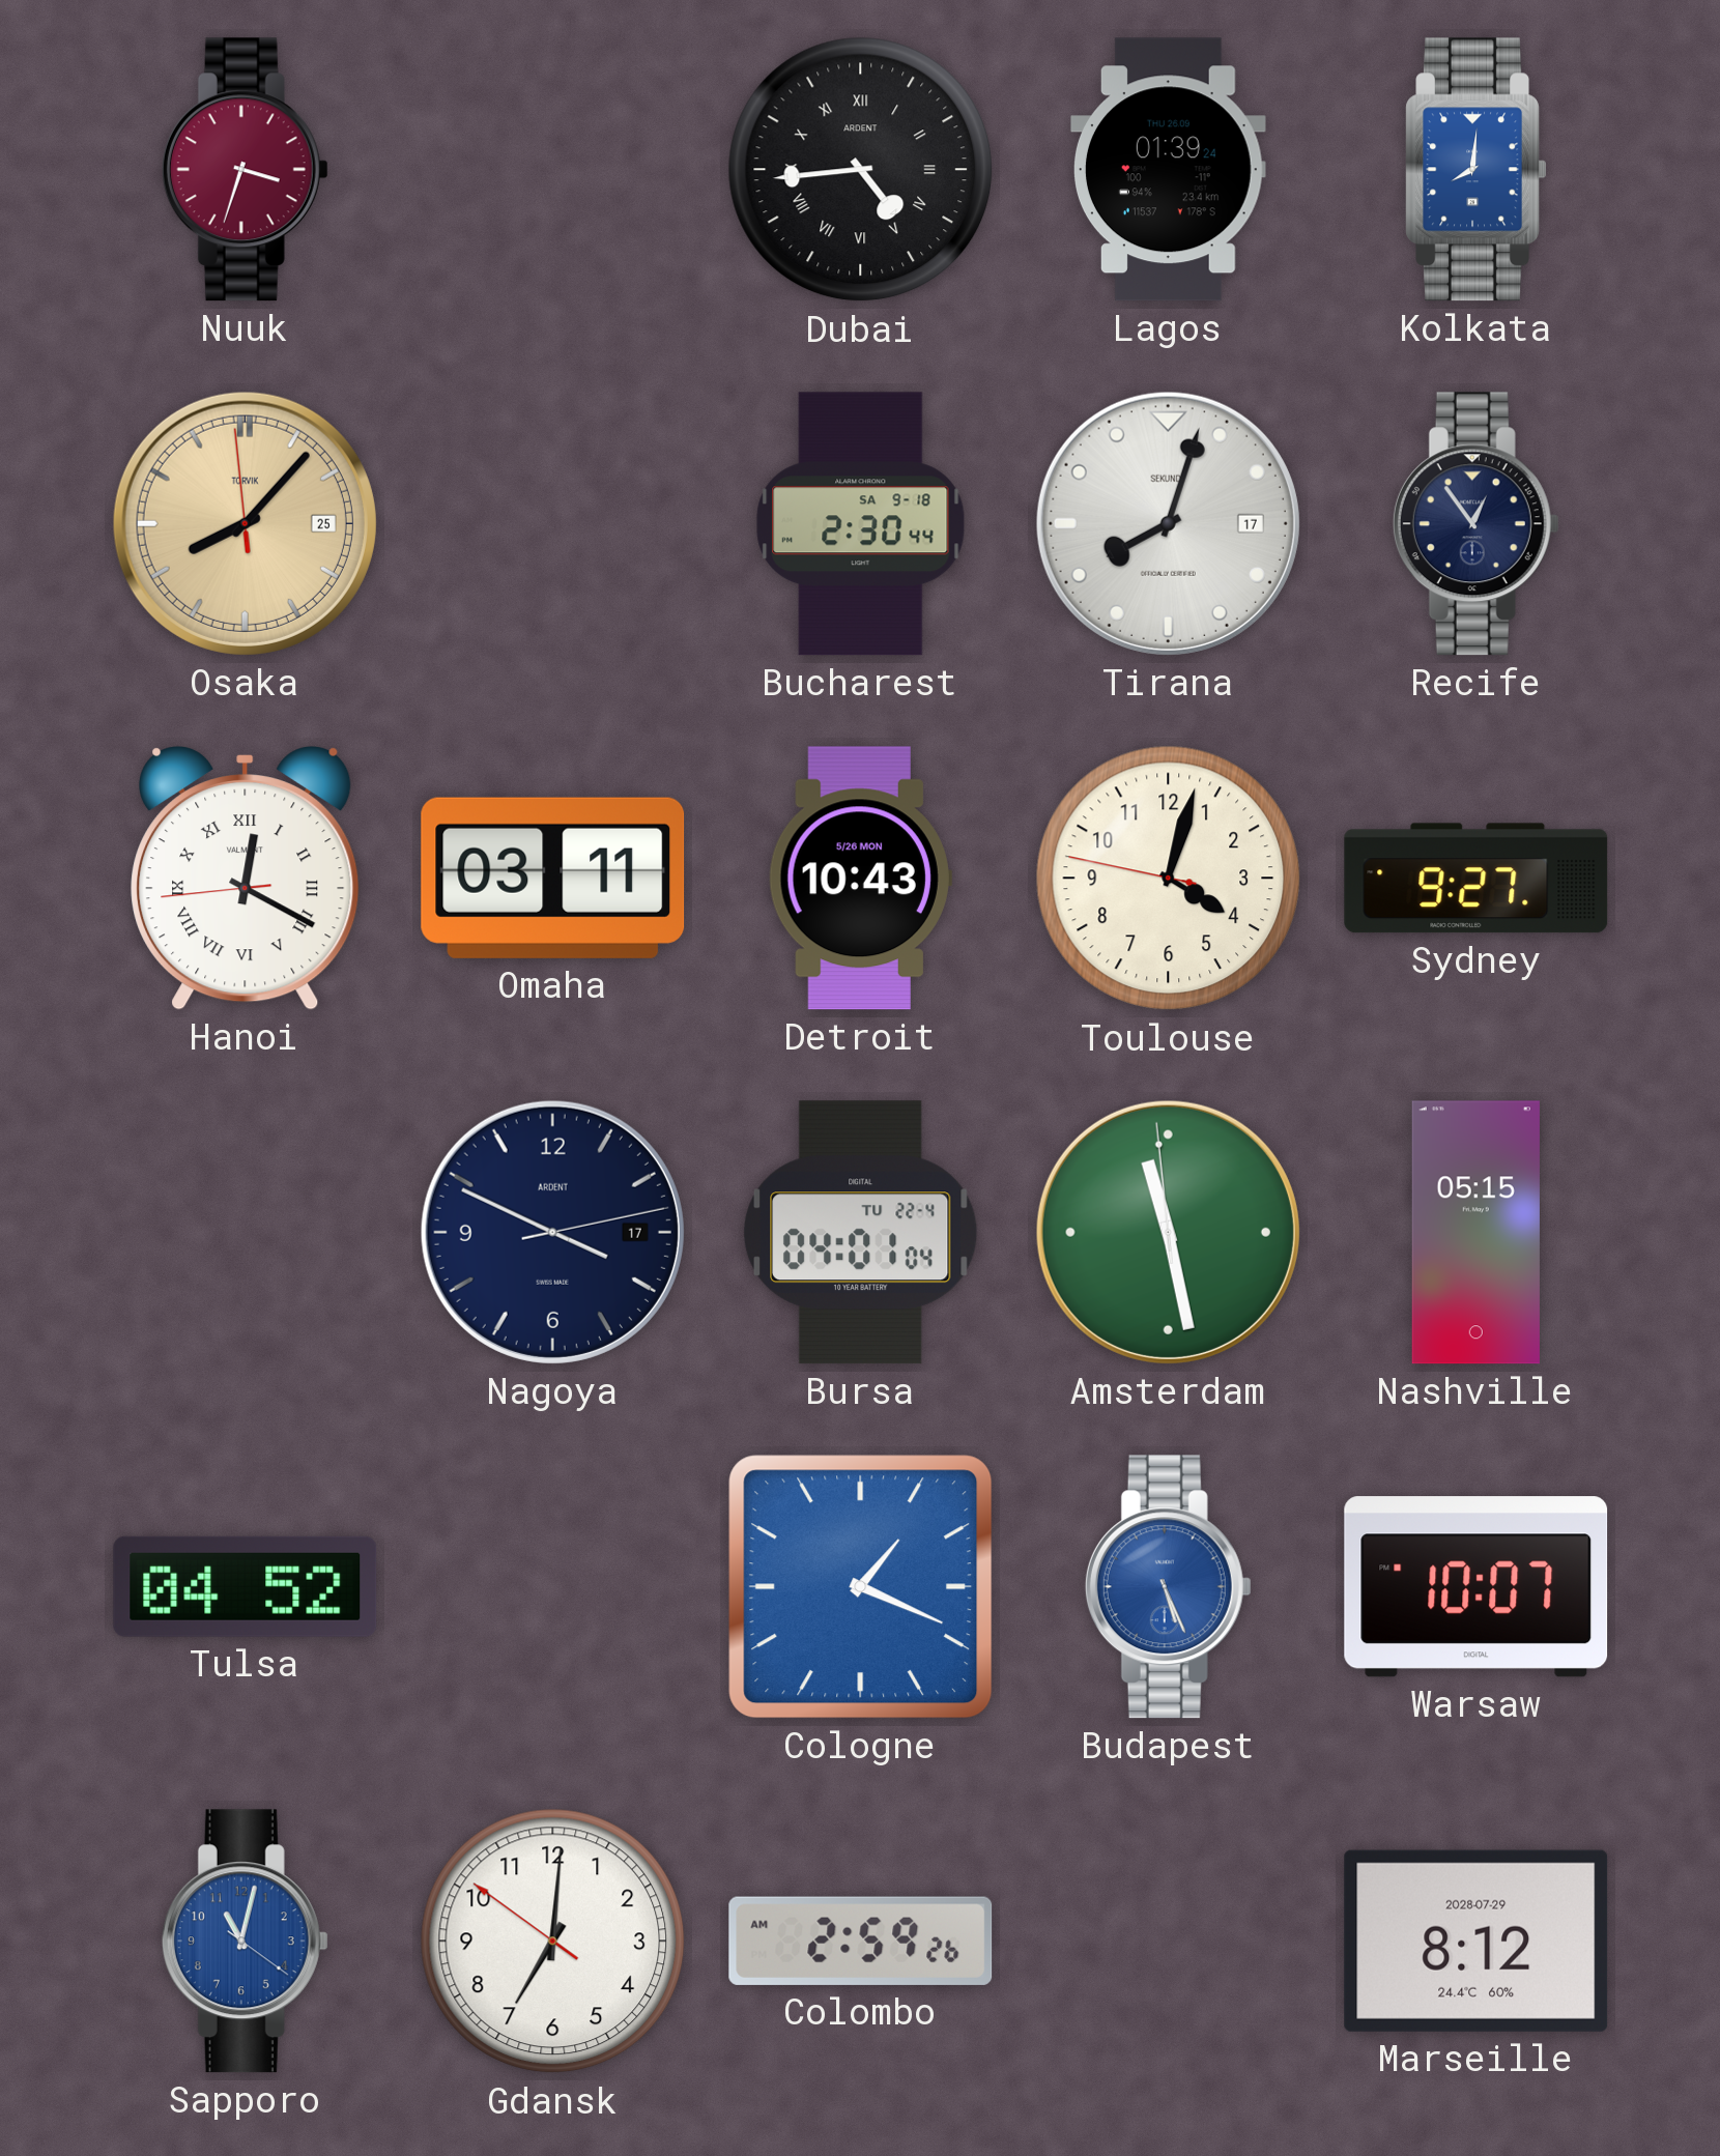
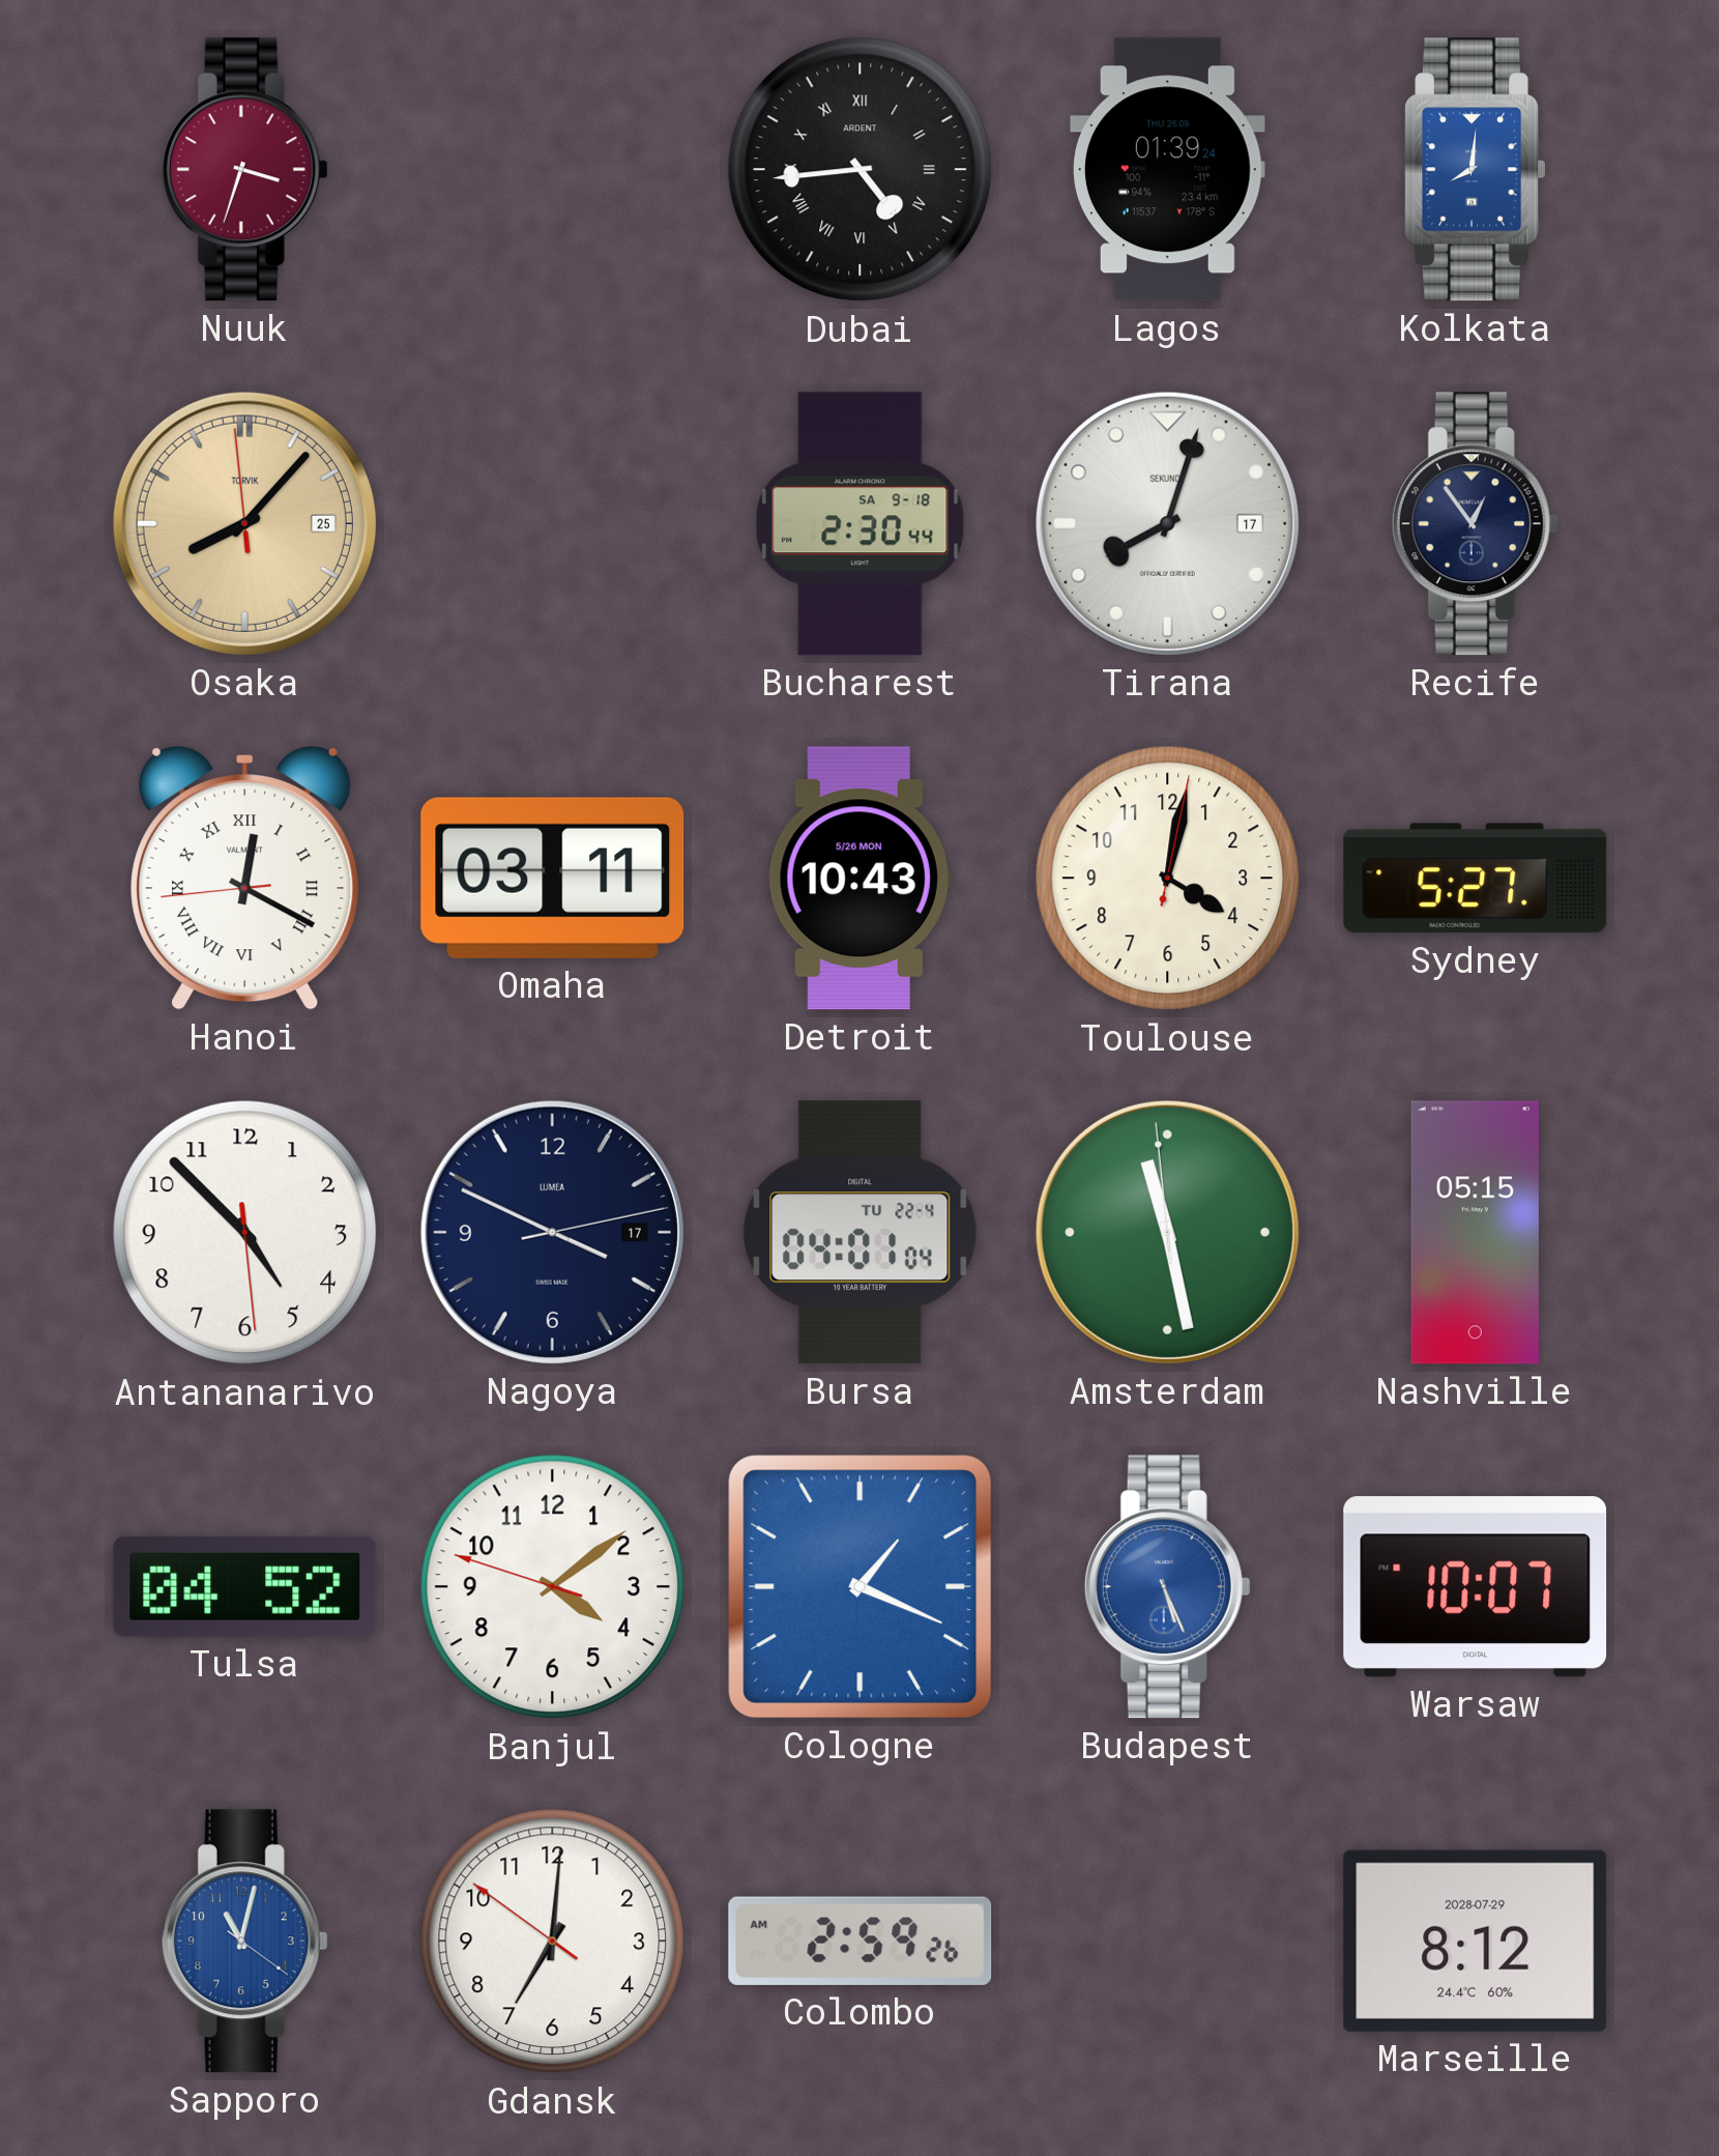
Toulouse: 4:02:47 -> 4:02:02 (1168, 879)
Sydney: 9:27 -> 5:27 (1476, 879)
Antananarivo: none -> 4:52 (245, 1233)
Nagoya brand: ARDENT -> LUMEA (552, 1232)
Banjul: none -> 4:08 (553, 1587)
